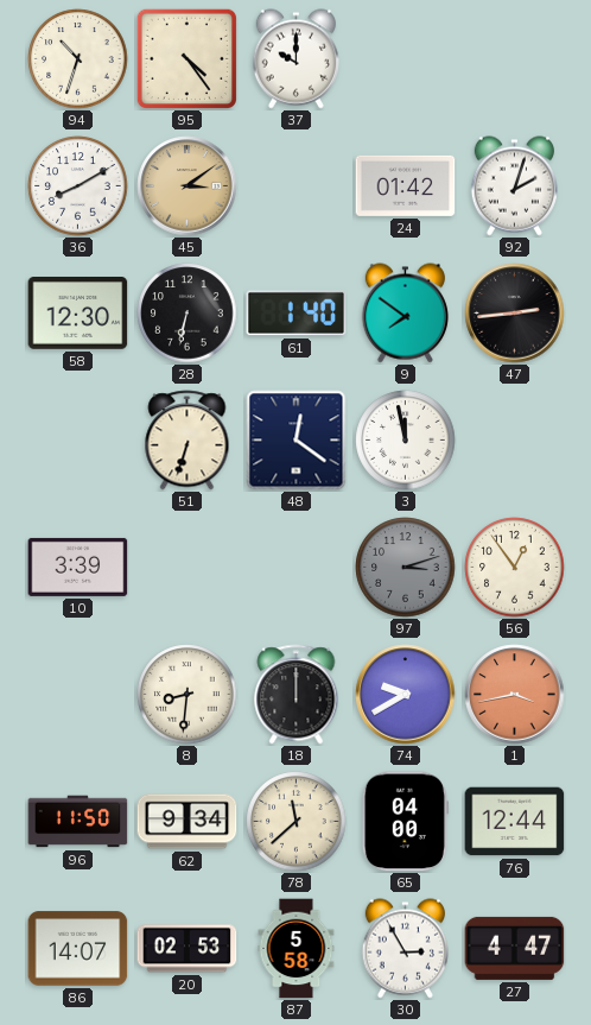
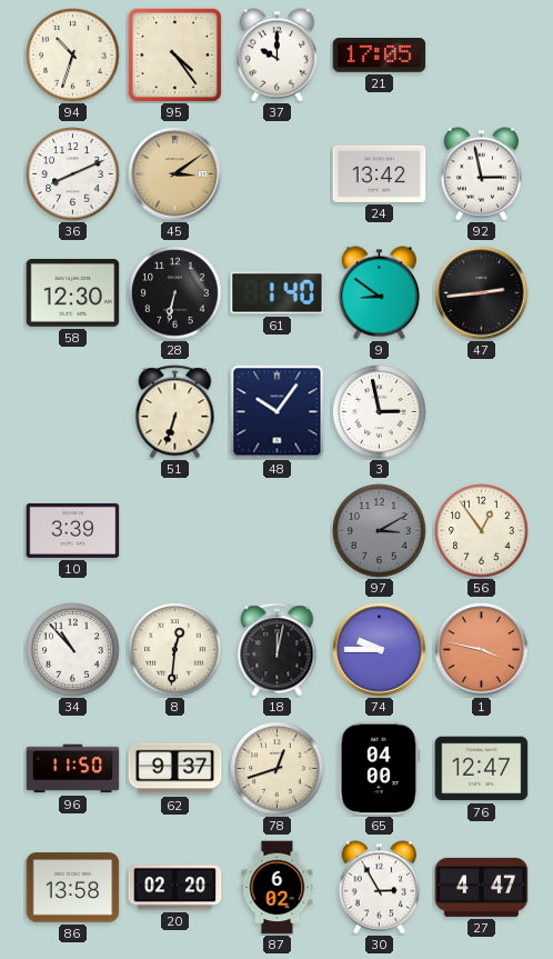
21: none -> 17:05 (380, 56)
36: 8:10 -> 8:11 (73, 174)
24: 01:42 -> 13:42 (380, 173)
92: 2:03 -> 2:58 (481, 174)
9: 7:51 -> 8:51 (379, 293)
48: 12:21 -> 10:06 (278, 412)
3: 11:58 -> 2:58 (380, 412)
97: 3:12 -> 3:10 (380, 531)
34: none -> 10:53 (73, 650)
8: 8:31 -> 12:31 (175, 650)
18: 12:00 -> 12:02 (278, 650)
74: 9:40 -> 9:45 (380, 650)
1: 3:43 -> 3:47 (482, 650)
62: 9:34 -> 9:37 (175, 769)
78: 11:38 -> 12:42 (278, 769)
76: 12:44 -> 12:47 (482, 769)
86: 14:07 -> 13:58 (73, 888)
20: 02:53 -> 02:20 (175, 888)
87: 5:58 -> 6:02 (278, 888)
